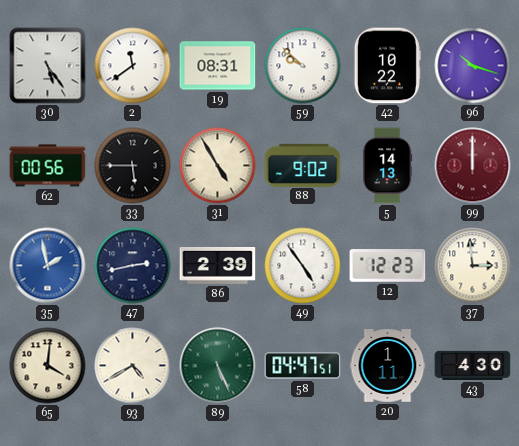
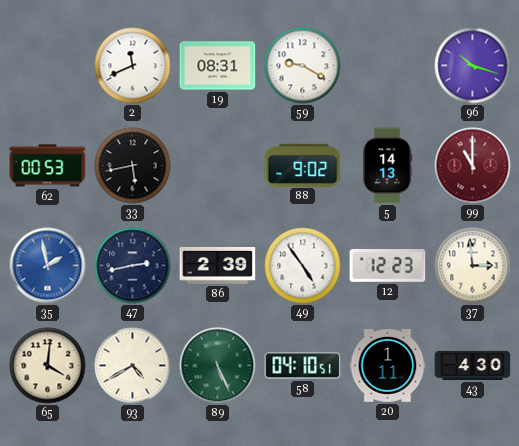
30: 5:24 -> none (48, 66)
2: 11:39 -> 11:41 (133, 66)
59: 9:52 -> 9:20 (303, 66)
42: 10:22 -> none (387, 66)
62: 00:56 -> 00:53 (48, 166)
33: 5:45 -> 5:43 (133, 166)
31: 4:55 -> none (218, 166)
99: 12:00 -> 11:00 (473, 166)
58: 04:47 -> 04:10 (303, 366)
